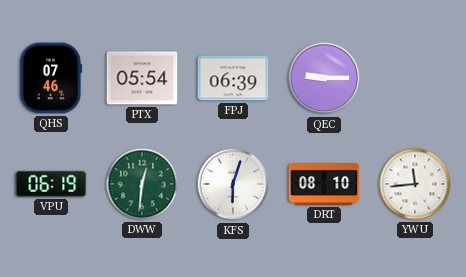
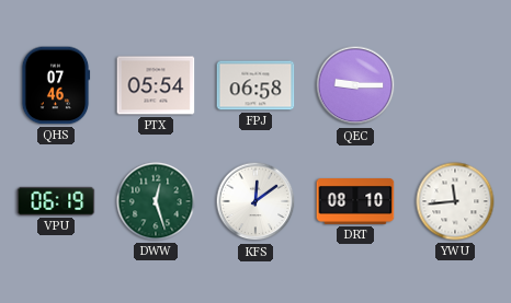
FPJ: 06:39 -> 06:58 (256, 85)
DWW: 12:31 -> 12:27 (156, 201)
KFS: 6:03 -> 12:09 (256, 201)
